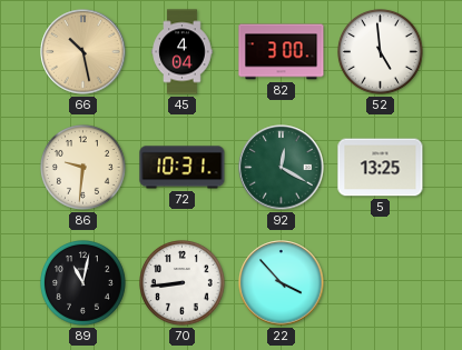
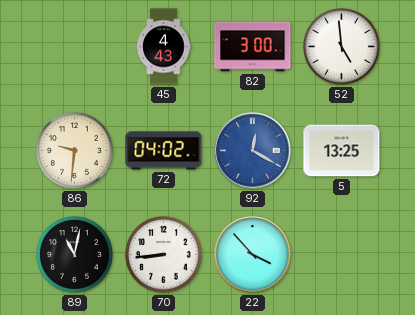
66: 10:28 -> none (83, 52)
45: 4:04 -> 4:43 (164, 47)
72: 10:31 -> 04:02 (164, 151)
92 dial: green -> blue (253, 151)
